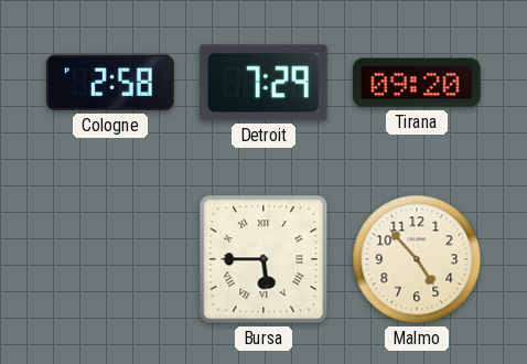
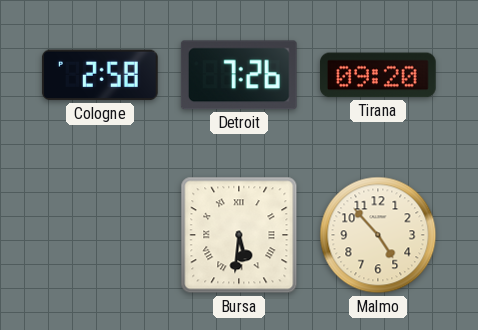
Detroit: 7:29 -> 7:26 (239, 75)
Bursa: 5:45 -> 5:31 (239, 235)
